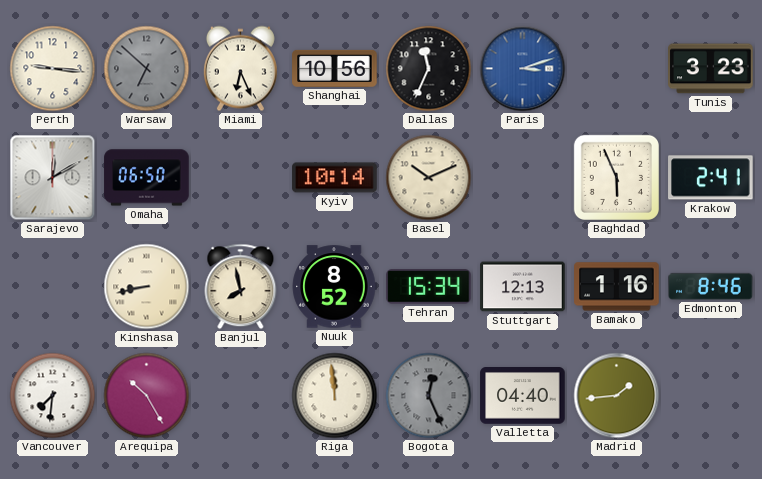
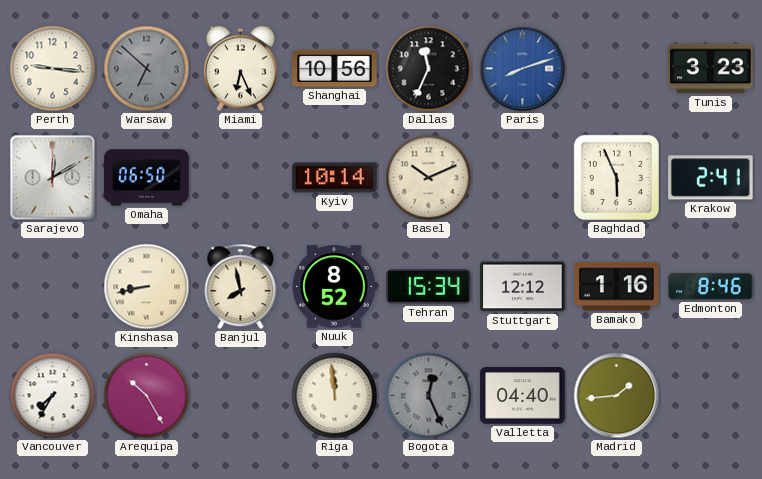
Paris: 3:12 -> 8:12 (523, 69)
Stuttgart: 12:13 -> 12:12 (523, 287)
Vancouver: 7:31 -> 7:35 (53, 396)
